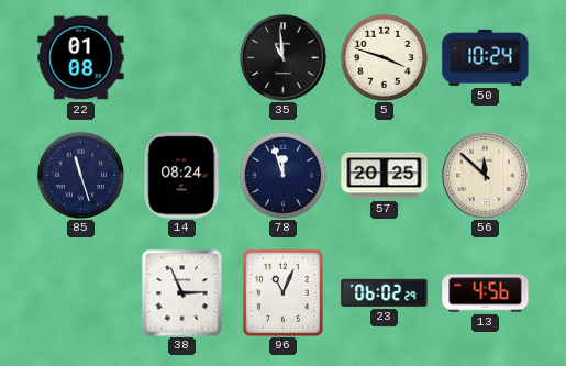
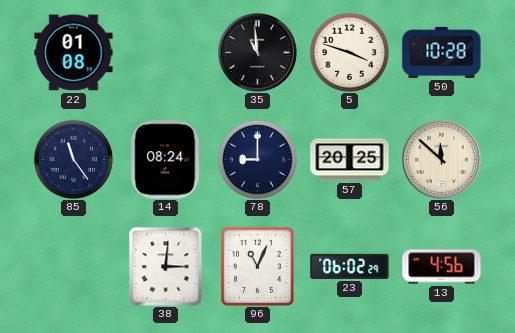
50: 10:24 -> 10:28 (442, 52)
85: 11:27 -> 11:24 (73, 159)
78: 11:57 -> 9:00 (257, 159)
38: 2:56 -> 3:01 (166, 267)
